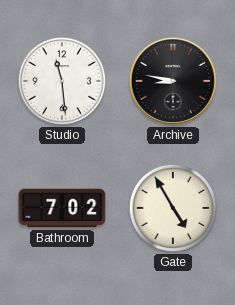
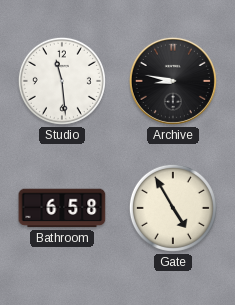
Bathroom: 7:02 -> 6:58 (62, 208)
